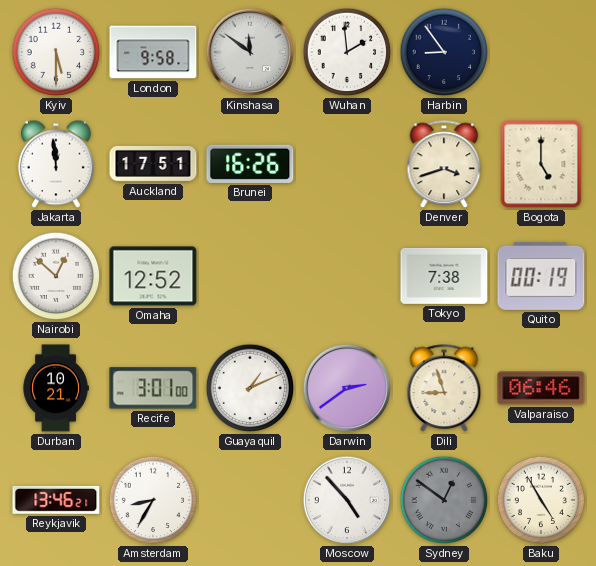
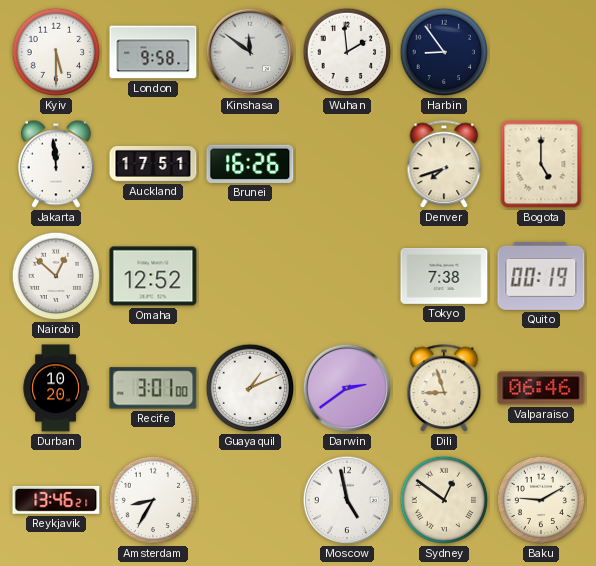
Denver: 3:42 -> 7:42 (444, 165)
Durban: 10:21 -> 10:20 (56, 388)
Moscow: 4:53 -> 4:58 (347, 500)
Sydney dial: grey -> cream (444, 500)
Baku: 4:55 -> 9:10 (541, 500)
